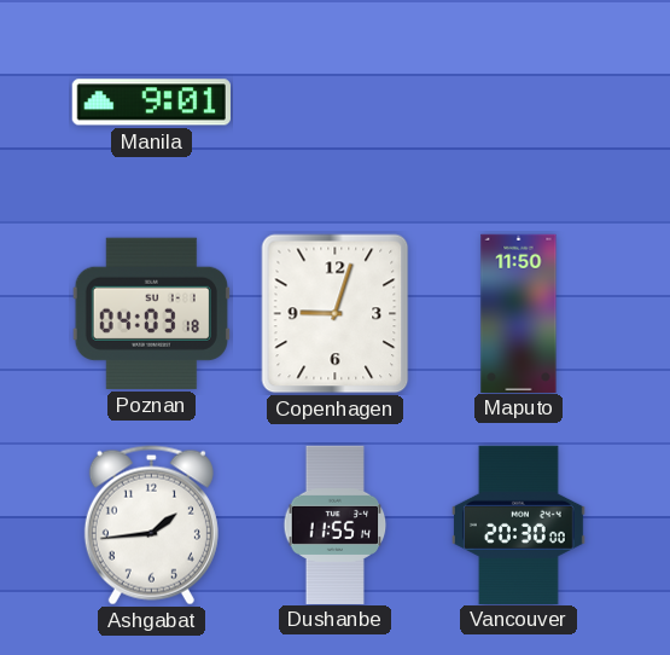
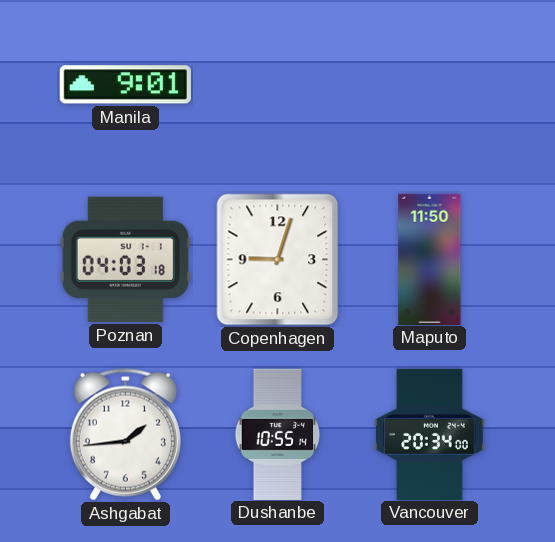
Dushanbe: 11:55 -> 10:55 (278, 434)
Vancouver: 20:30 -> 20:34 (430, 434)
